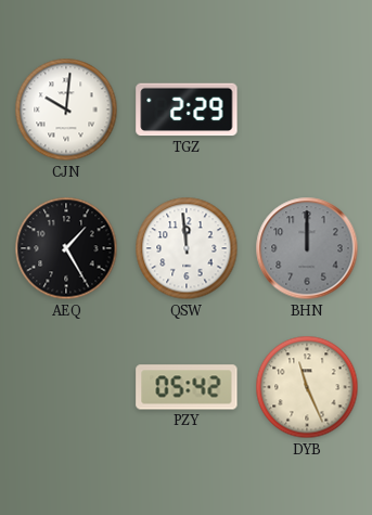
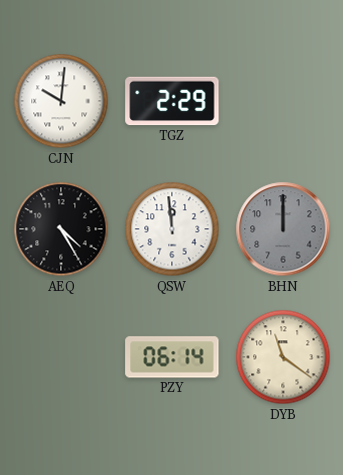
AEQ: 1:25 -> 4:25 (61, 229)
PZY: 05:42 -> 06:14 (172, 357)
DYB: 11:26 -> 11:21 (283, 357)
